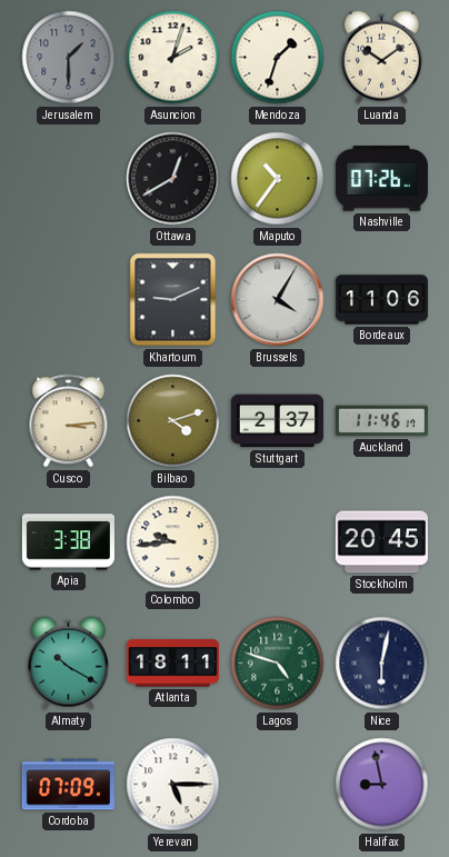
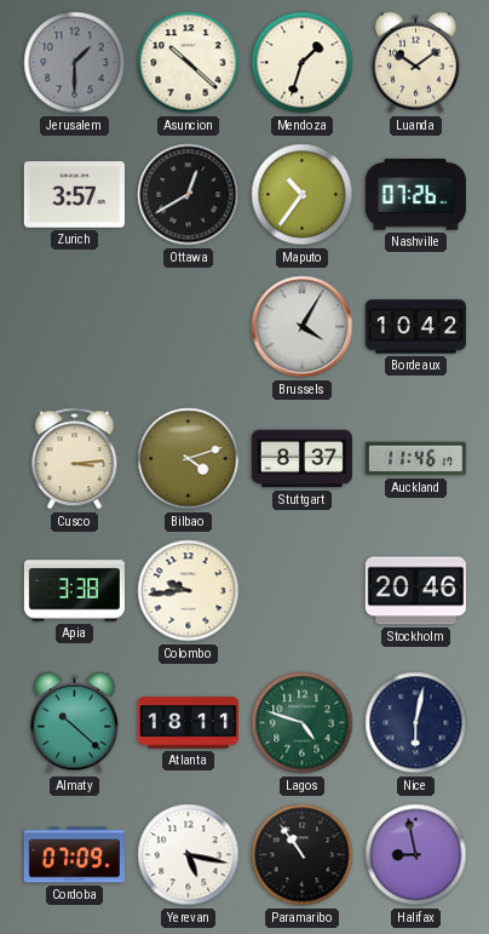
Asuncion: 2:03 -> 10:22 (189, 63)
Zurich: none -> 3:57 (74, 195)
Khartoum: 9:11 -> none (173, 300)
Bordeaux: 11:06 -> 10:42 (415, 327)
Stuttgart: 2:37 -> 8:37 (301, 459)
Stockholm: 20:45 -> 20:46 (415, 591)
Almaty: 10:20 -> 10:22 (74, 723)
Yerevan: 5:15 -> 5:17 (189, 855)
Paramaribo: none -> 10:54 (303, 855)
